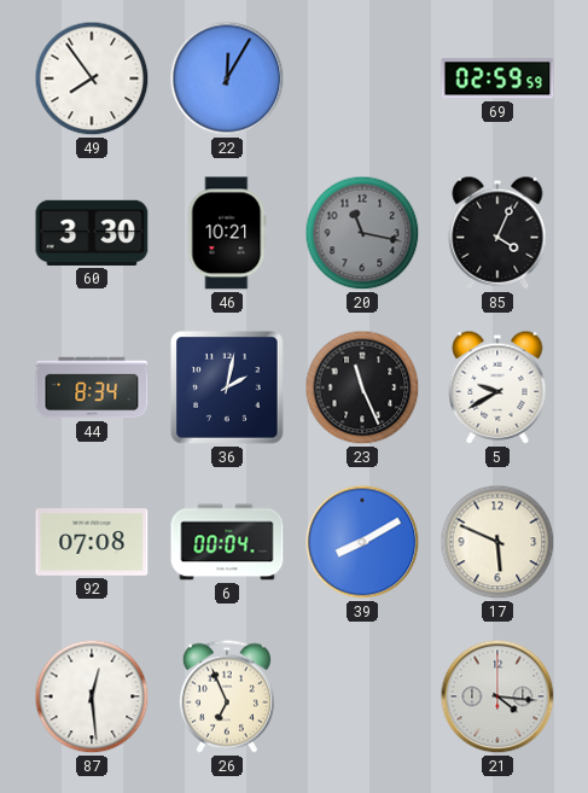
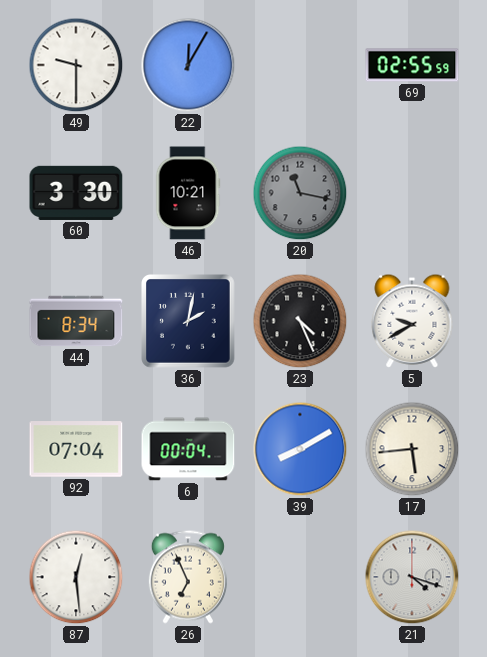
49: 7:54 -> 9:30 (76, 65)
69: 02:59 -> 02:55 (412, 65)
85: 4:04 -> none (497, 233)
23: 11:26 -> 4:26 (300, 321)
92: 07:08 -> 07:04 (76, 449)
17: 5:49 -> 5:44 (412, 449)
21: 4:16 -> 4:18 (412, 577)
